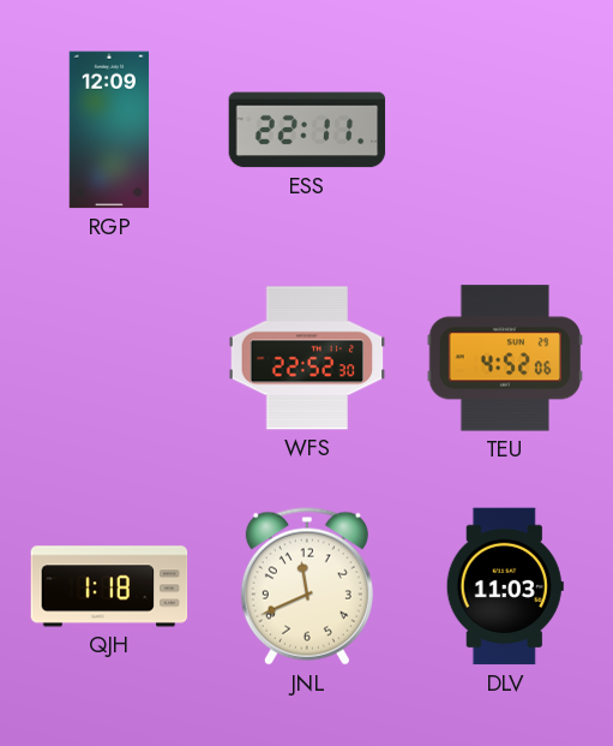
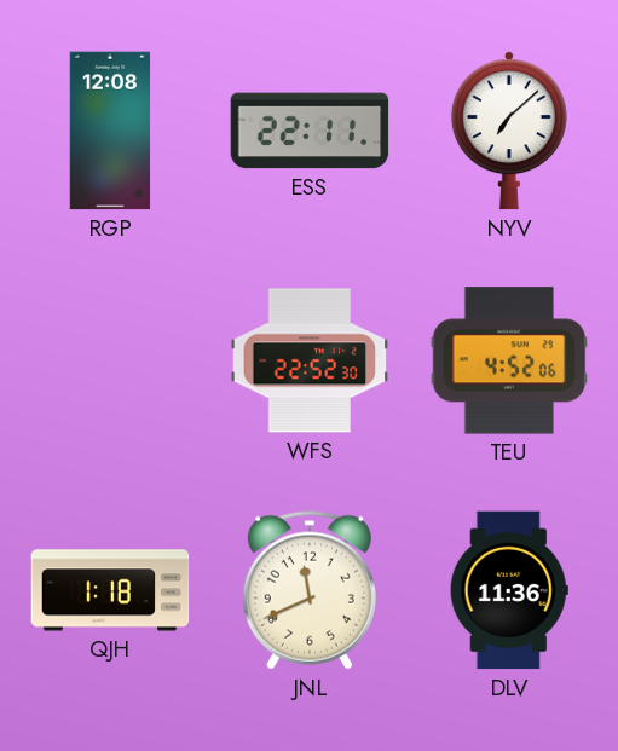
RGP: 12:09 -> 12:08 (110, 131)
NYV: none -> 7:08 (509, 131)
DLV: 11:03 -> 11:36 (509, 590)
